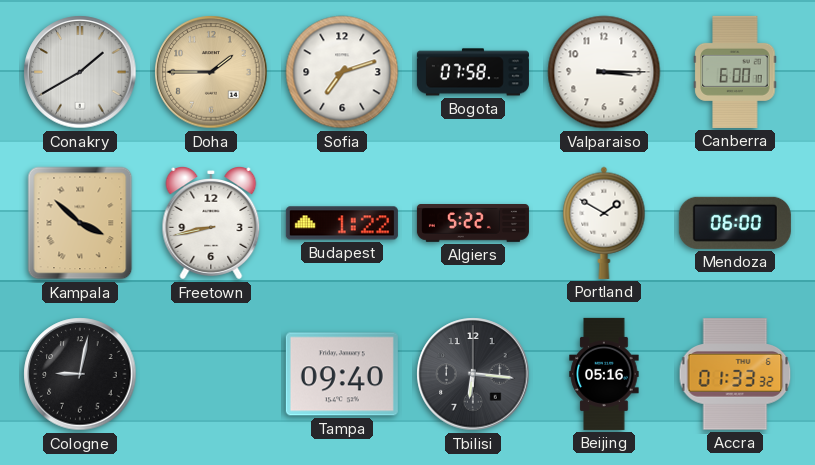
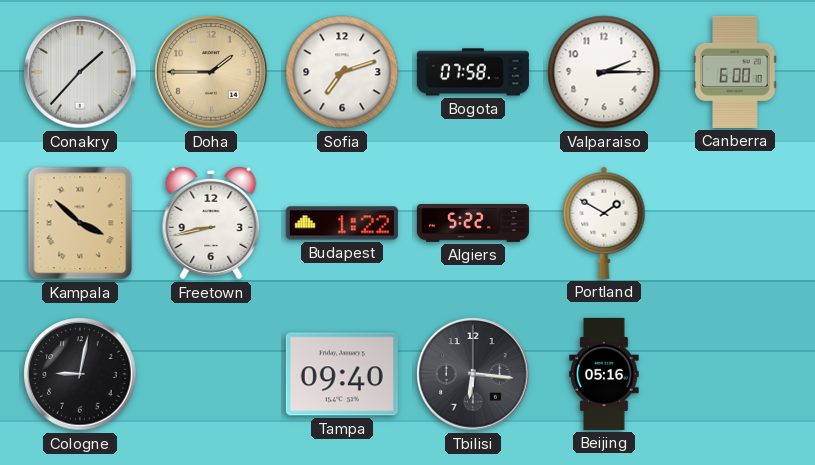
Conakry: 1:40 -> 1:37 (80, 72)
Valparaiso: 3:15 -> 2:15 (604, 72)
Mendoza: 06:00 -> none (735, 223)
Accra: 01:33 -> none (735, 374)
